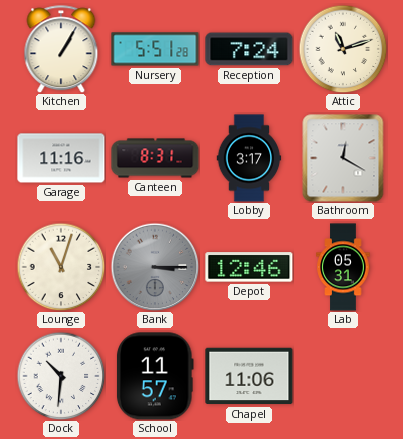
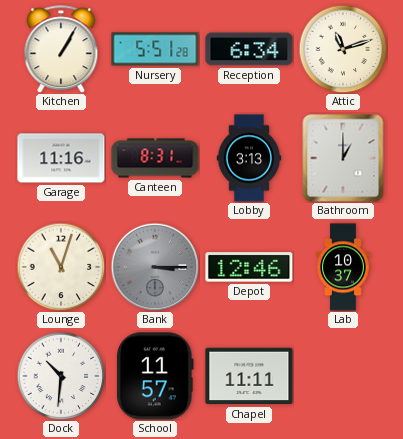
Reception: 7:24 -> 6:34 (249, 49)
Lobby: 3:17 -> 3:13 (249, 158)
Bathroom: 12:20 -> 1:00 (343, 158)
Lab: 05:31 -> 10:37 (343, 267)
Chapel: 11:06 -> 11:11 (249, 376)
